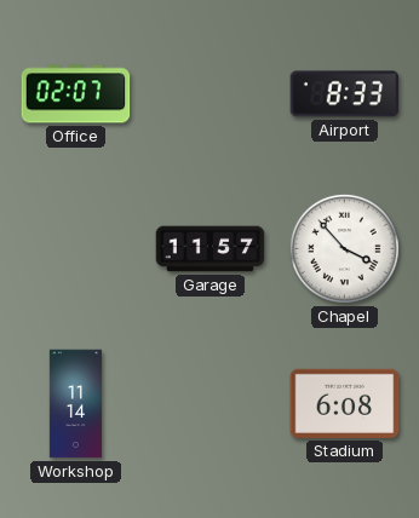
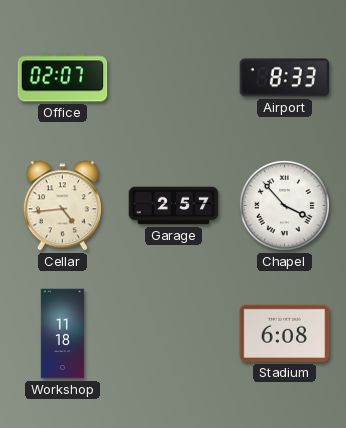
Cellar: none -> 4:44 (62, 206)
Garage: 11:57 -> 2:57 (174, 206)
Workshop: 11:14 -> 11:18 (62, 334)
